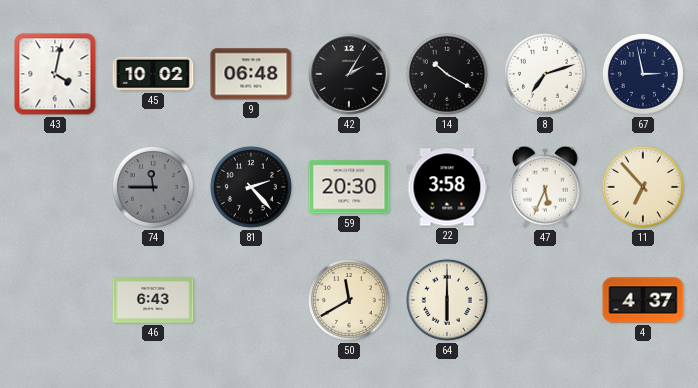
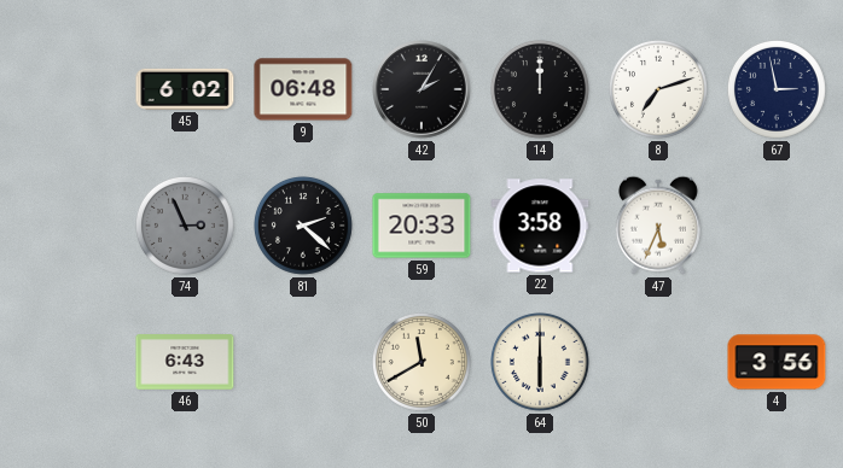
43: 4:02 -> none (55, 74)
45: 10:02 -> 6:02 (185, 89)
14: 10:20 -> 12:00 (540, 89)
74: 11:45 -> 2:56 (185, 226)
81: 2:23 -> 2:22 (303, 226)
59: 20:30 -> 20:33 (421, 226)
11: 6:53 -> none (643, 187)
4: 4:37 -> 3:56 (777, 362)
